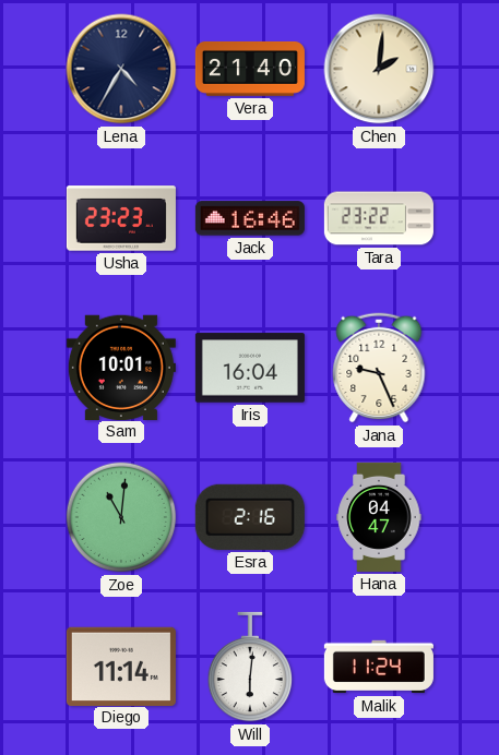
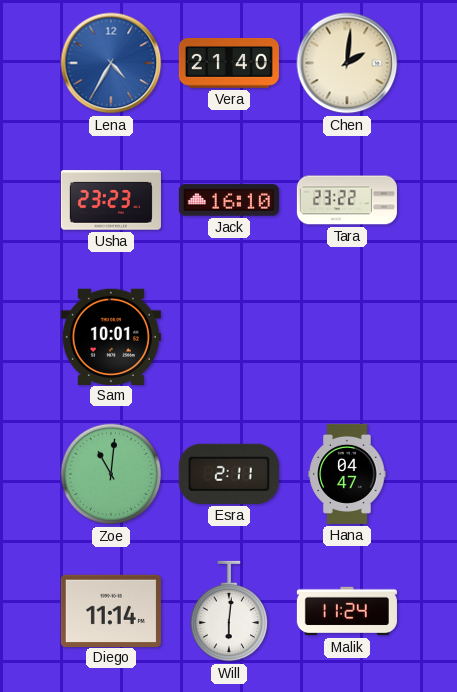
Lena dial: navy -> blue (111, 63)
Jack: 16:46 -> 16:10 (229, 200)
Iris: 16:04 -> none (250, 368)
Jana: 9:26 -> none (379, 368)
Esra: 2:16 -> 2:11 (229, 474)
